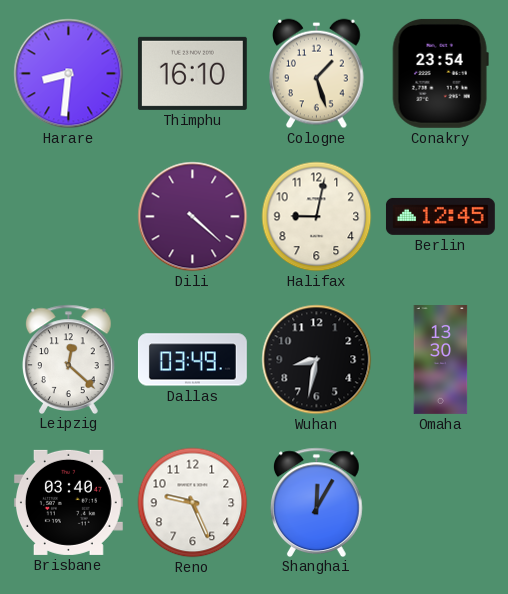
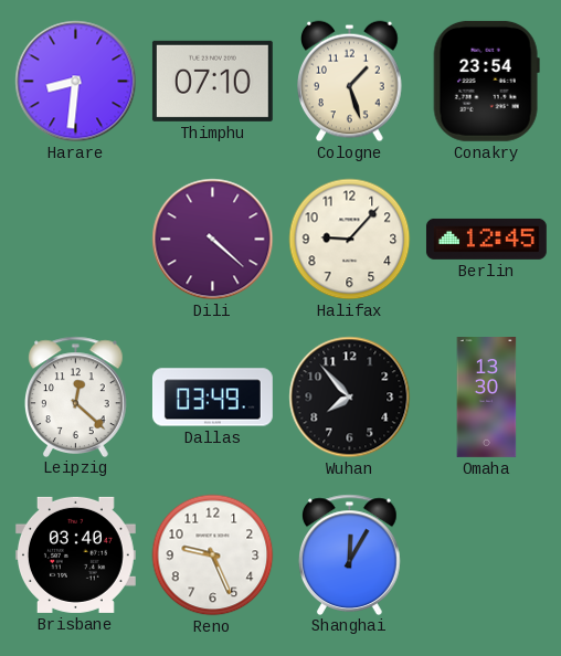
Thimphu: 16:10 -> 07:10 (212, 81)
Halifax: 9:02 -> 9:07 (350, 240)
Wuhan: 8:32 -> 7:53 (350, 398)
